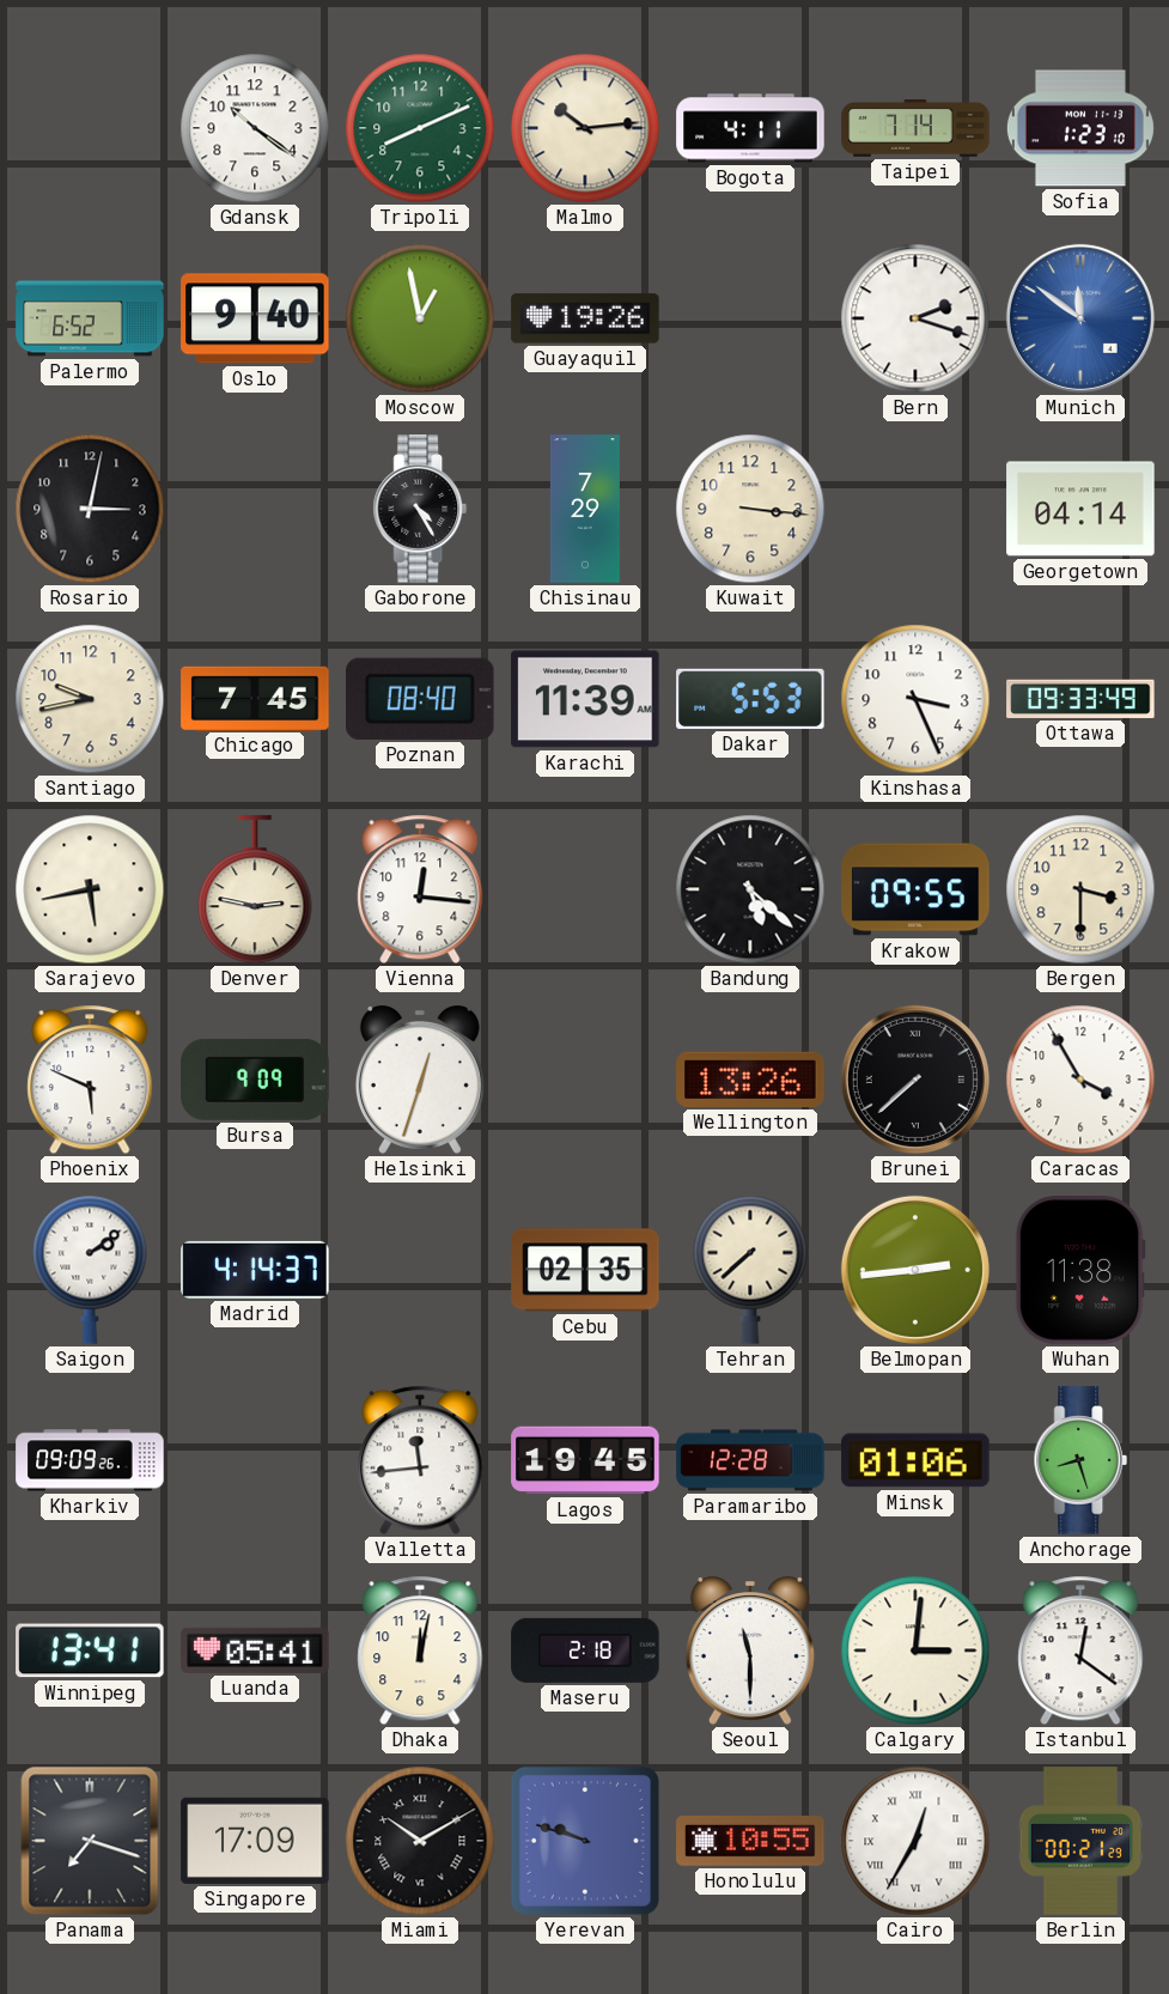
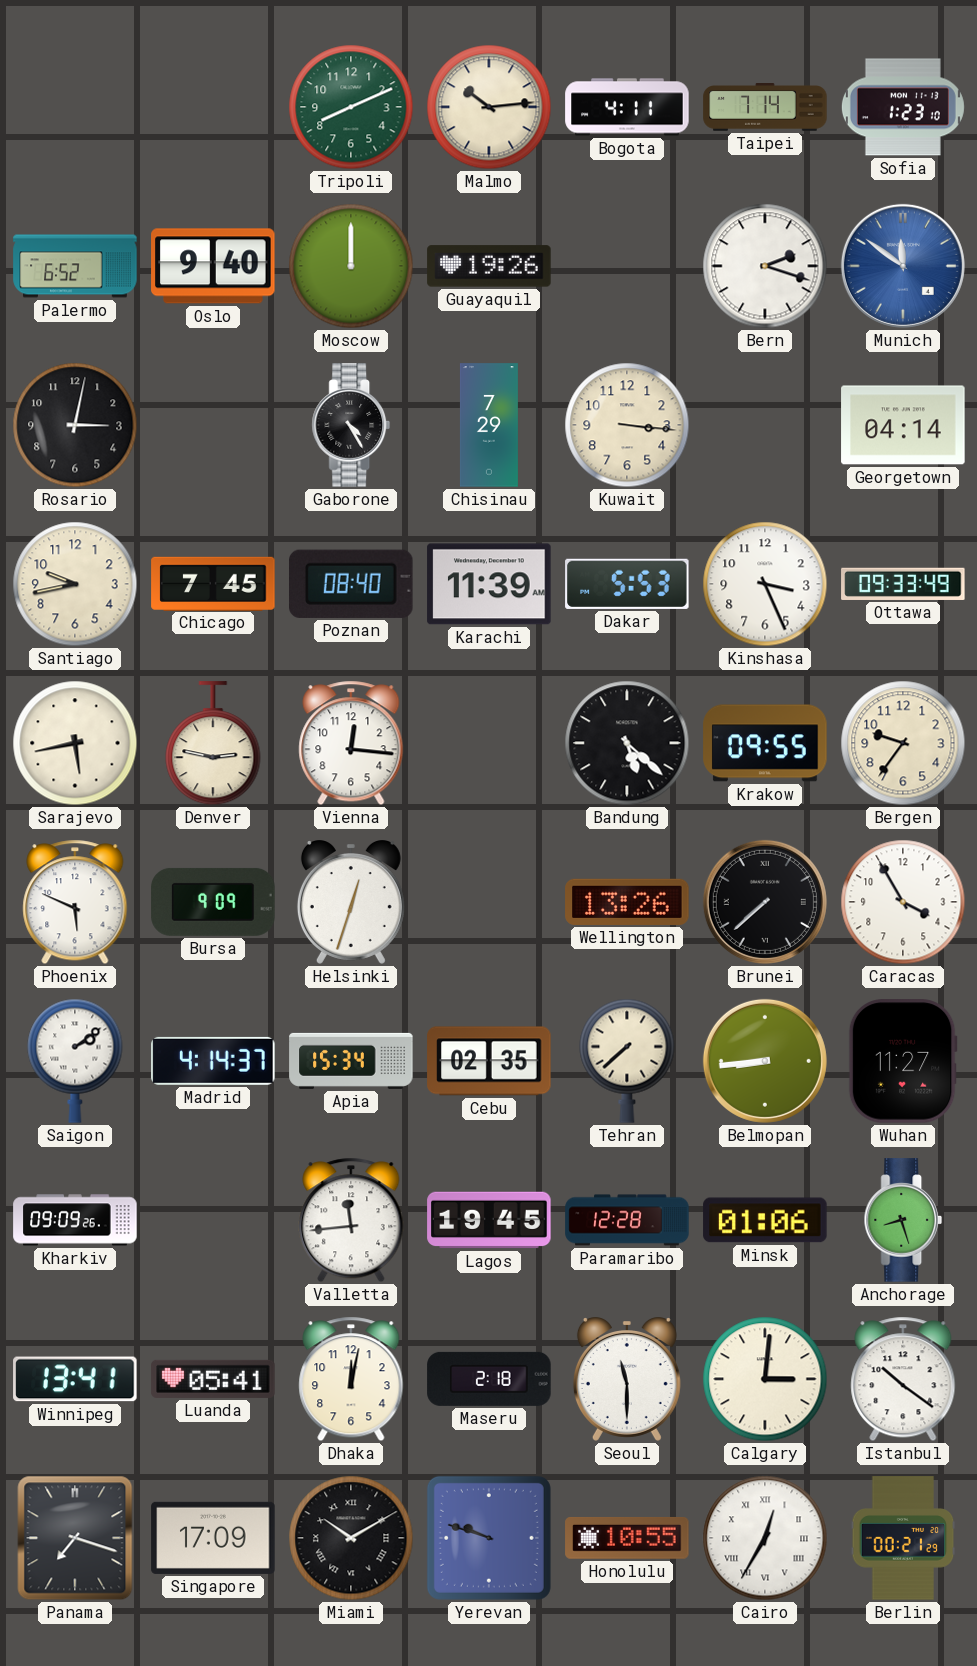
Gdansk: 10:21 -> none (255, 128)
Moscow: 12:58 -> 12:00 (351, 266)
Bergen: 3:30 -> 9:36 (903, 743)
Apia: none -> 15:34 (351, 1061)
Belmopan: 2:44 -> 8:44 (765, 1061)
Wuhan: 11:38 -> 11:27 (903, 1061)
Istanbul: 12:21 -> 10:21 (903, 1379)
